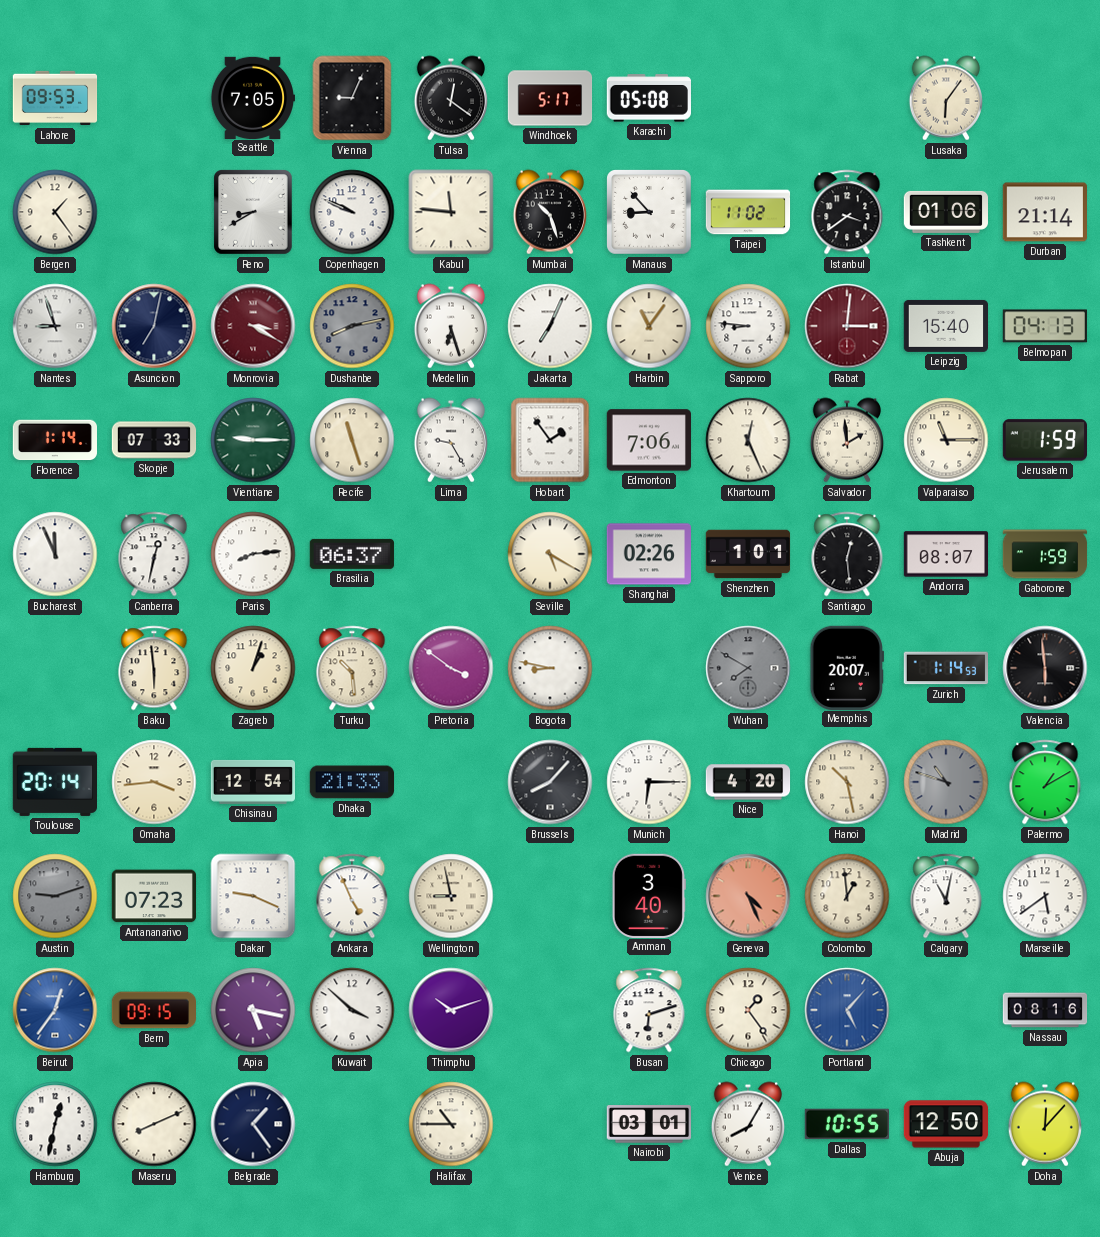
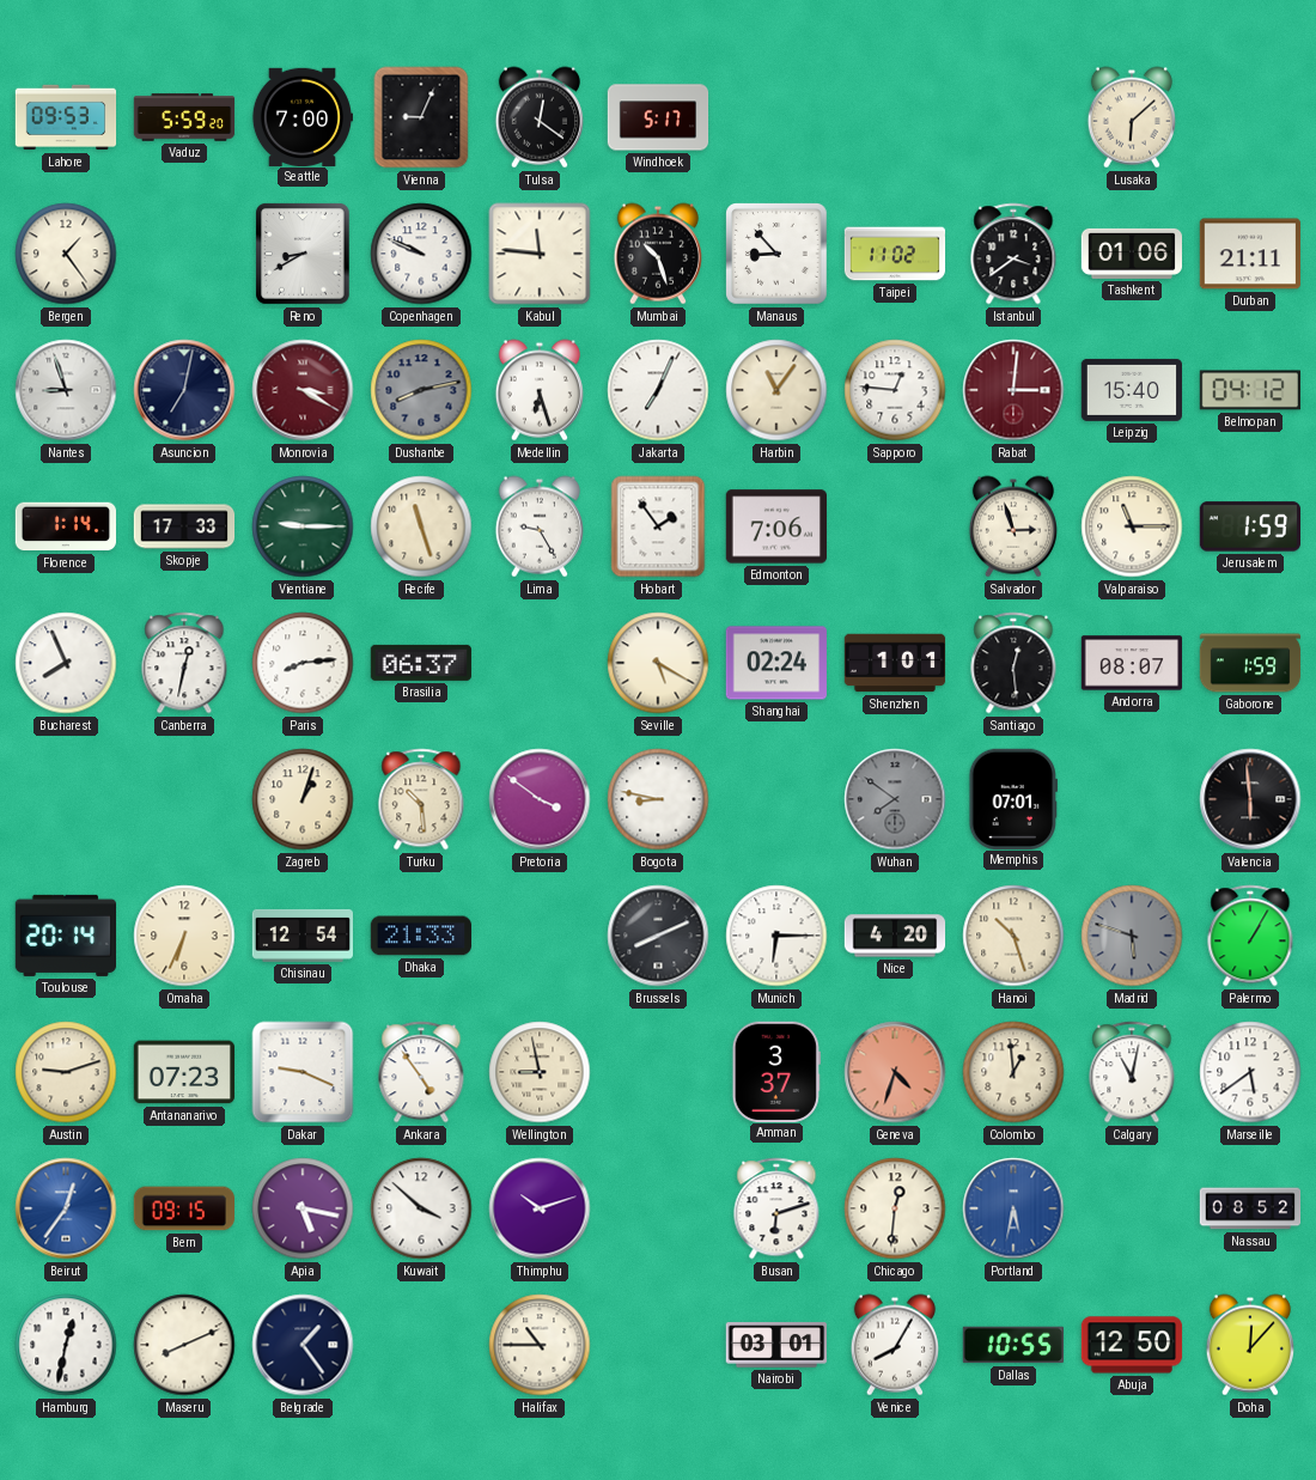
Vaduz: none -> 5:59 (184, 117)
Seattle: 7:05 -> 7:00 (301, 116)
Karachi: 05:08 -> none (648, 98)
Lusaka: 6:06 -> 6:08 (1131, 117)
Durban: 21:14 -> 21:11 (1249, 254)
Sapporo: 8:46 -> 12:46 (895, 390)
Belmopan: 04:13 -> 04:12 (1250, 390)
Skopje: 07:33 -> 17:33 (184, 526)
Khartoum: 12:26 -> none (748, 440)
Salvador: 1:59 -> 2:57 (1012, 526)
Bucharest: 11:56 -> 7:56 (66, 663)
Shanghai: 02:26 -> 02:24 (775, 663)
Baku: 5:59 -> none (154, 668)
Wuhan: 7:50 -> 7:51 (895, 799)
Memphis: 20:07 -> 07:01 (1012, 798)
Zurich: 1:14 -> none (945, 668)
Omaha: 3:44 -> 6:34 (184, 936)
Brussels: 8:07 -> 8:11 (658, 936)
Hanoi: 10:28 -> 10:27 (1013, 936)
Madrid: 10:48 -> 5:48 (1132, 936)
Palermo: 1:10 -> 1:05 (1250, 936)
Austin dial: grey -> cream (66, 1072)
Ankara: 4:56 -> 4:54 (421, 1072)
Amman: 3:40 -> 3:37 (776, 1071)
Geneva: 4:26 -> 4:33 (895, 1072)
Chicago: 1:24 -> 12:31 (895, 1208)
Portland: 5:07 -> 5:32 (1013, 1208)
Nassau: 08:16 -> 08:52 (1250, 1208)
